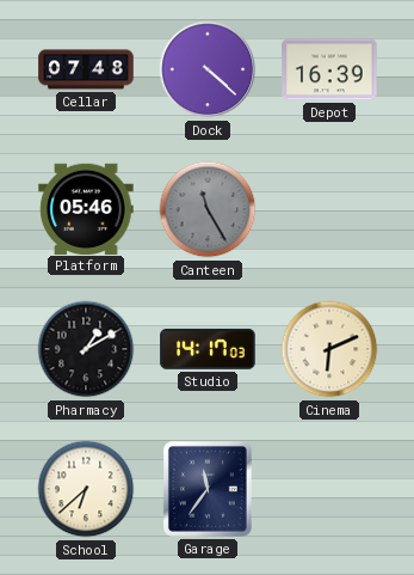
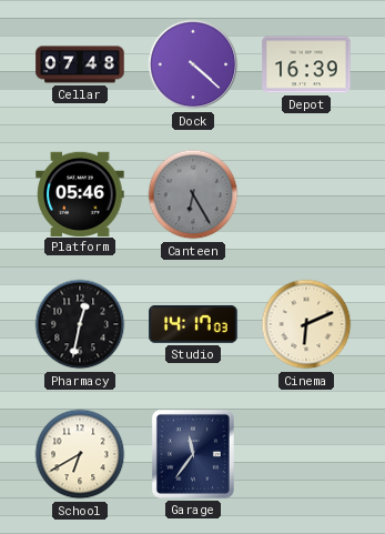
Canteen: 11:25 -> 6:25 (193, 194)
Pharmacy: 1:10 -> 12:32 (80, 324)
School: 6:38 -> 6:40 (80, 454)
